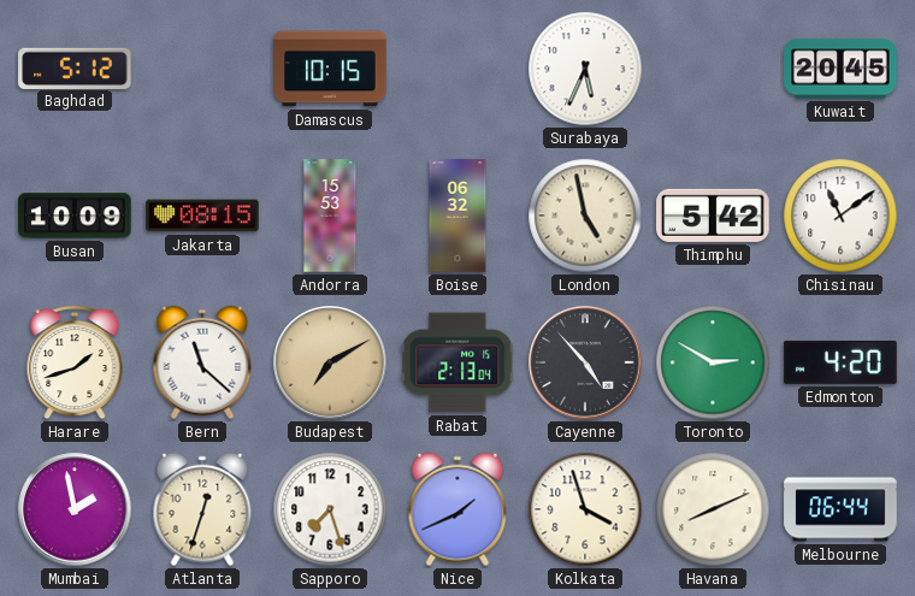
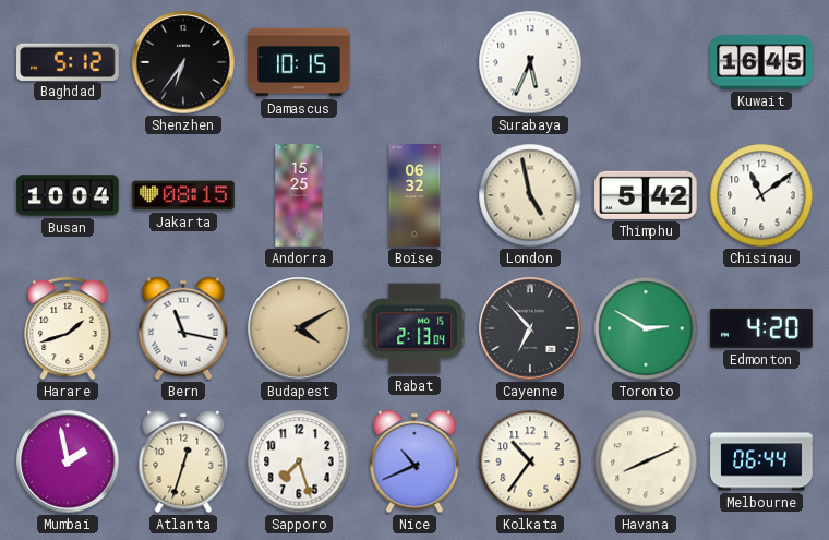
Shenzhen: none -> 6:36 (183, 62)
Kuwait: 20:45 -> 16:45 (761, 62)
Busan: 10:09 -> 10:04 (68, 195)
Andorra: 15:53 -> 15:25 (299, 195)
Bern: 11:22 -> 11:17 (183, 328)
Budapest: 7:10 -> 4:10 (299, 328)
Cayenne: 4:53 -> 6:53 (530, 328)
Nice: 1:41 -> 10:41 (414, 461)
Kolkata: 3:57 -> 10:36 (530, 461)
